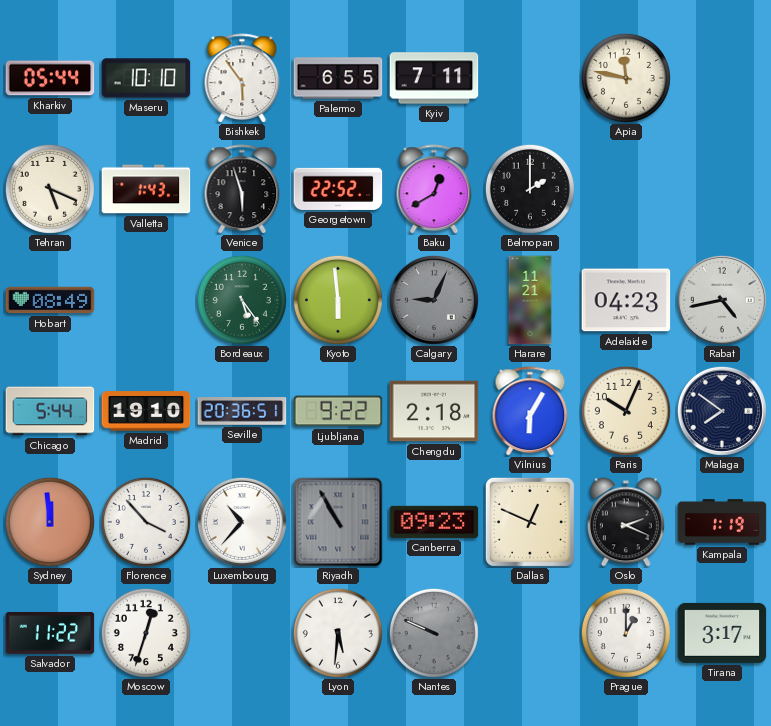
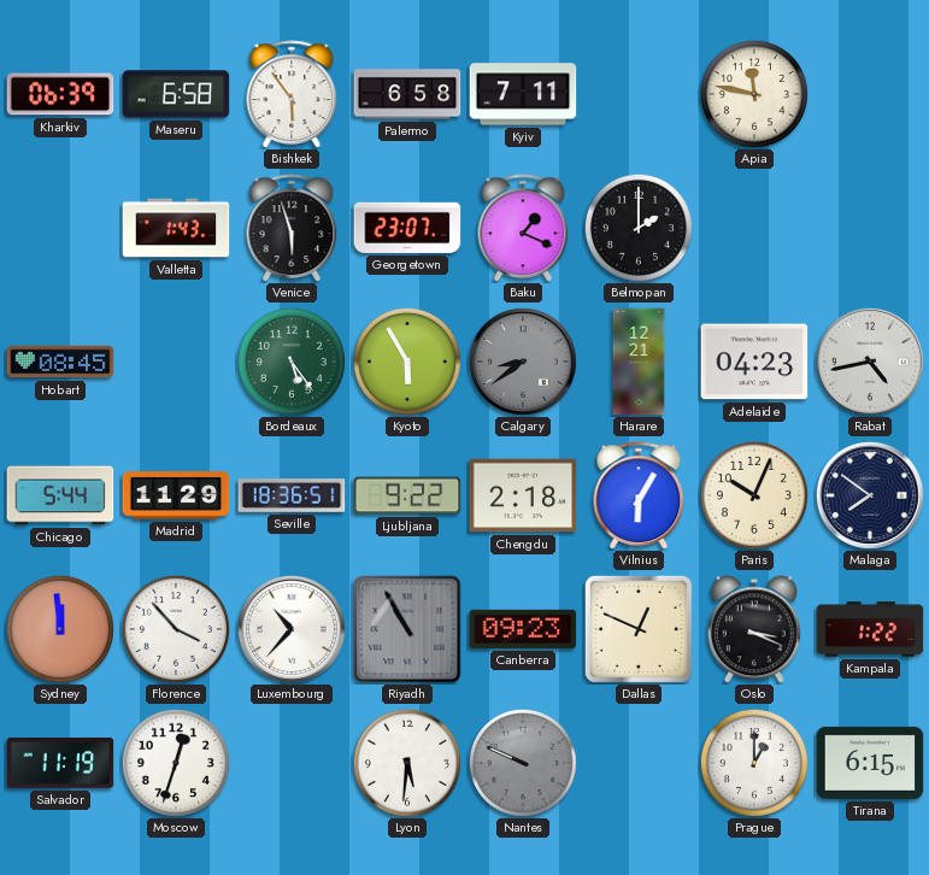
Kharkiv: 05:44 -> 06:39 (60, 94)
Maseru: 10:10 -> 6:58 (176, 94)
Palermo: 6:55 -> 6:58 (407, 94)
Tehran: 5:19 -> none (50, 189)
Georgetown: 22:52 -> 23:07 (407, 228)
Baku: 12:40 -> 1:19 (523, 228)
Hobart: 08:49 -> 08:45 (60, 362)
Kyoto: 5:59 -> 5:55 (407, 362)
Calgary: 9:04 -> 8:39 (523, 362)
Harare: 11:21 -> 12:21 (639, 362)
Madrid: 19:10 -> 11:29 (176, 495)
Seville: 20:36 -> 18:36 (292, 495)
Oslo: 2:19 -> 3:19 (754, 629)
Kampala: 1:19 -> 1:22 (870, 629)
Salvador: 11:22 -> 11:19 (60, 763)
Tirana: 3:17 -> 6:15 (870, 763)
